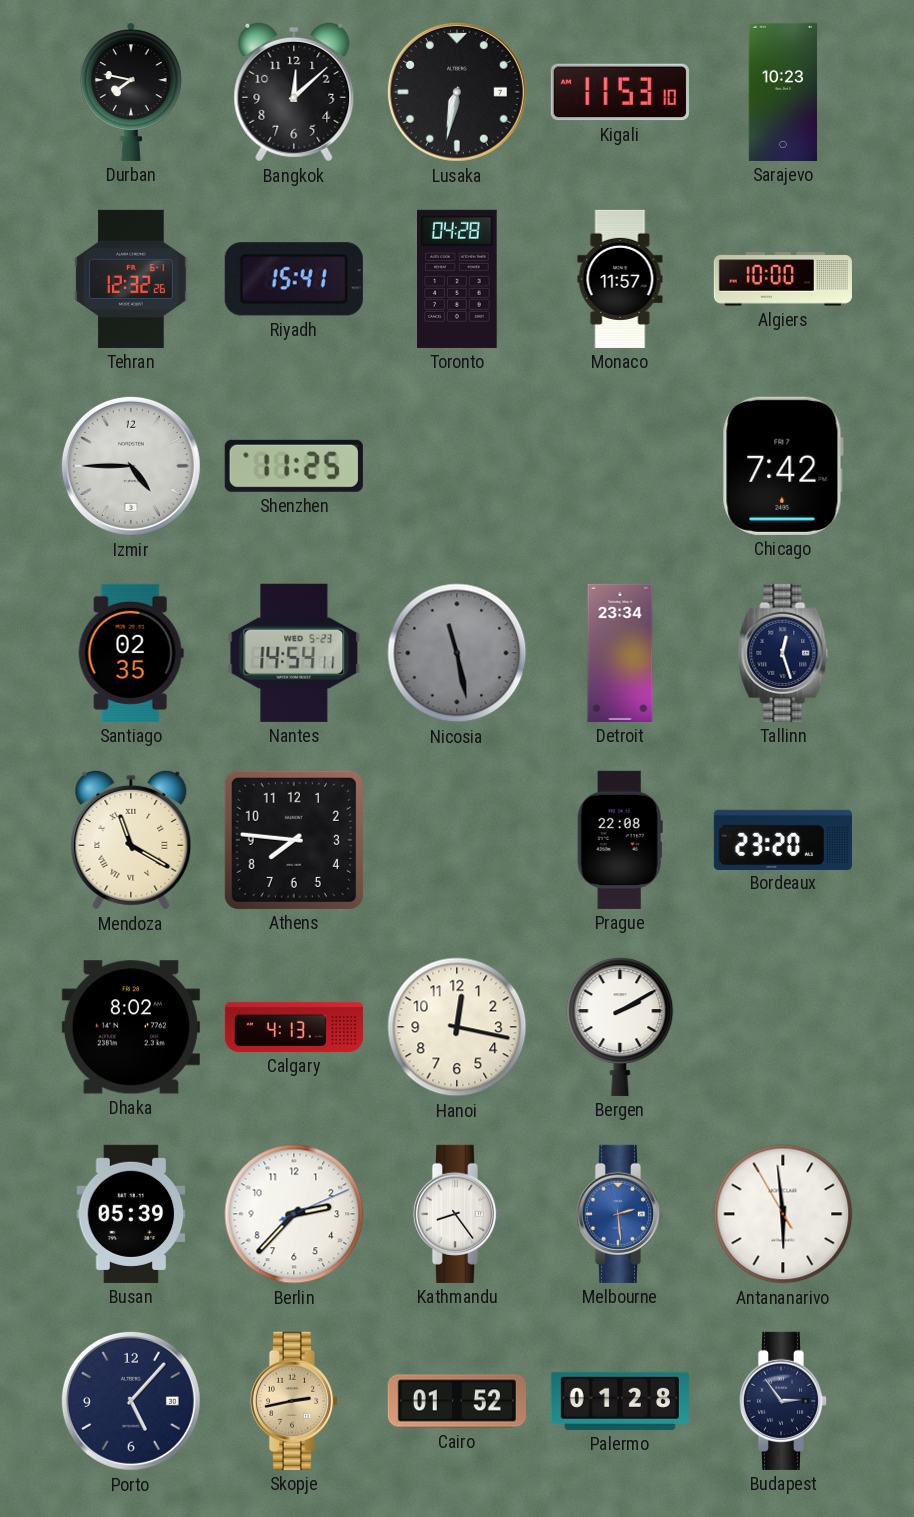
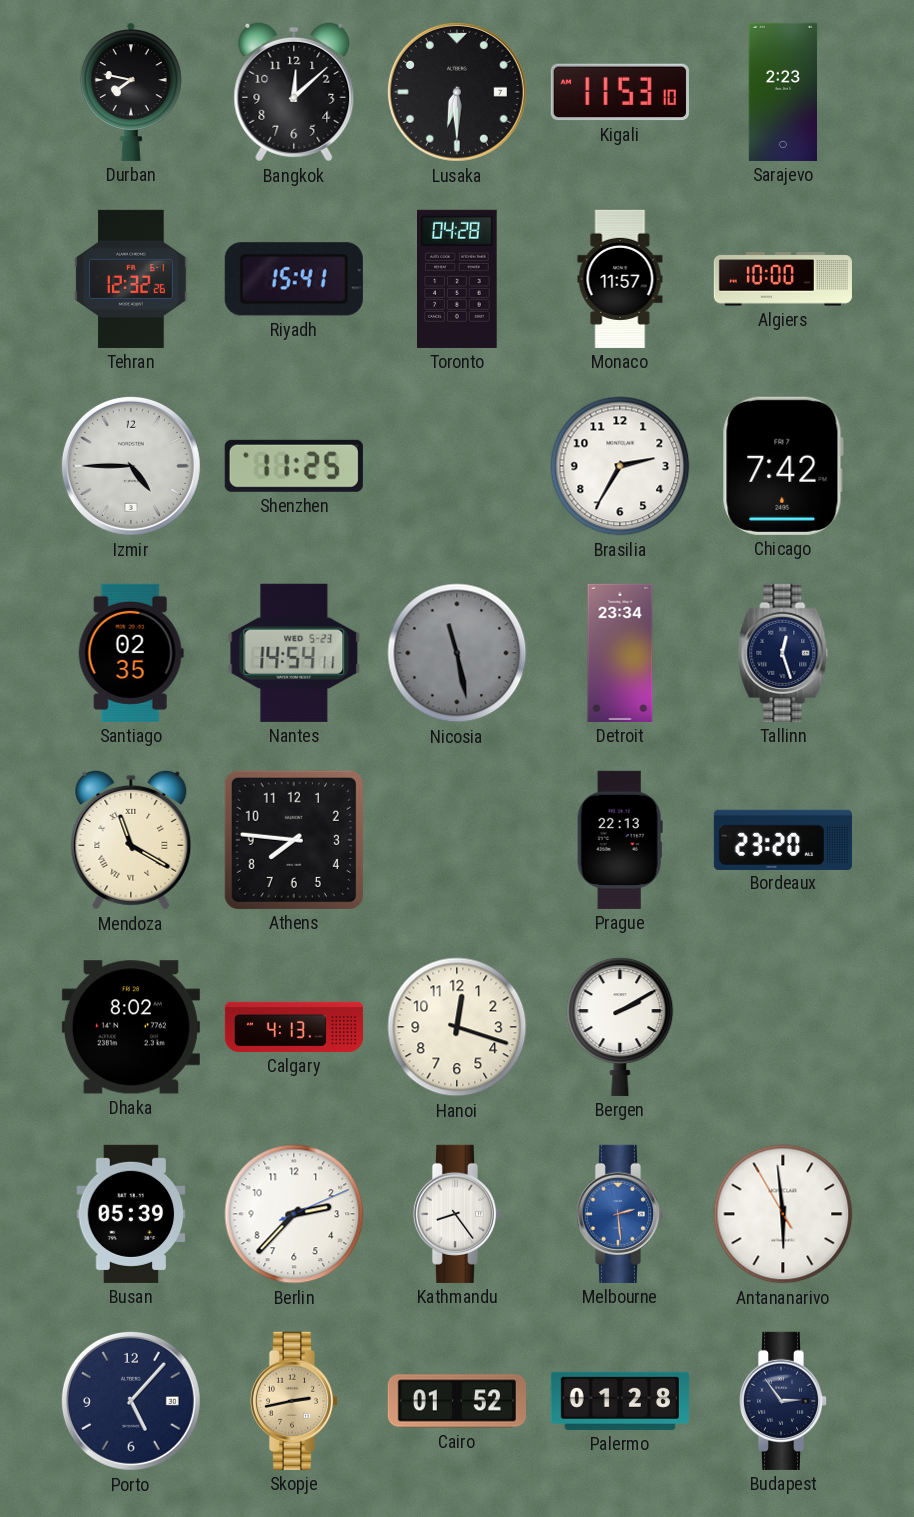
Lusaka: 6:32 -> 6:30 (457, 92)
Sarajevo: 10:23 -> 2:23 (783, 92)
Brasilia: none -> 2:35 (620, 466)
Prague: 22:08 -> 22:13 (620, 840)
Hanoi: 12:17 -> 12:18 (457, 1027)
